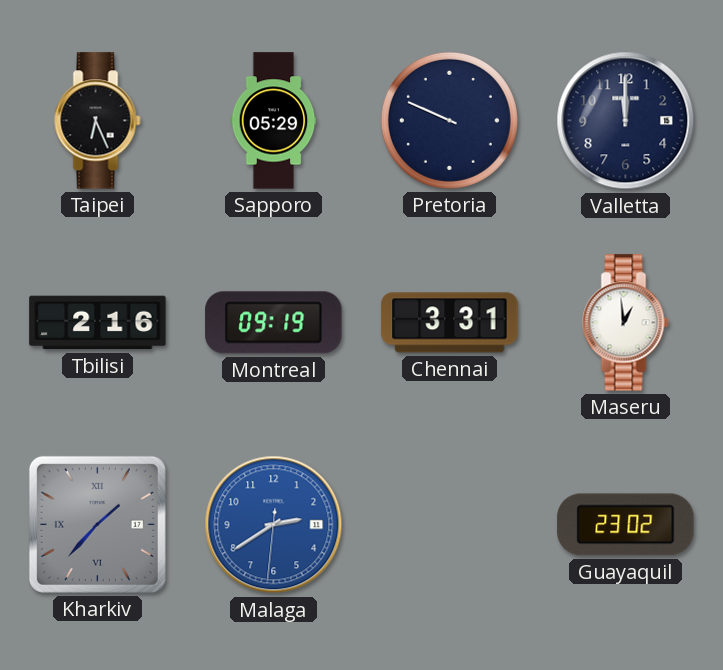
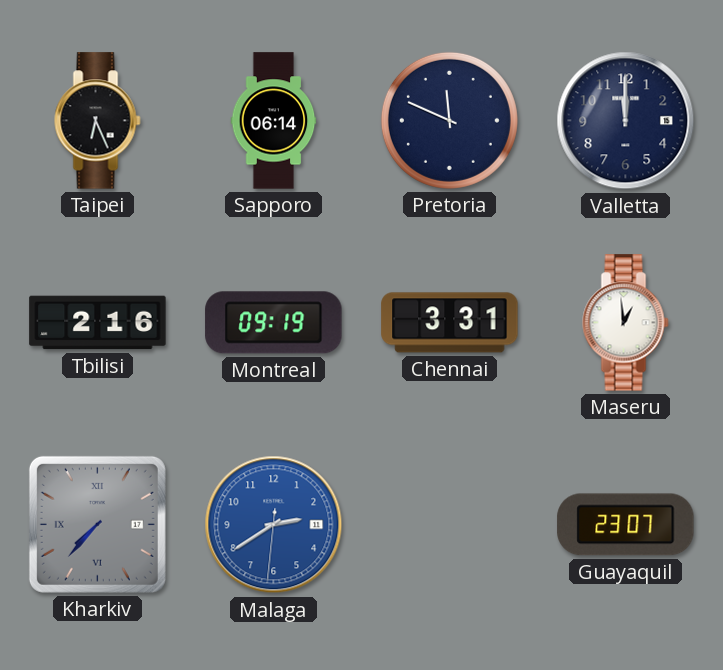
Sapporo: 05:29 -> 06:14 (274, 121)
Pretoria: 9:49 -> 11:49 (449, 120)
Kharkiv: 1:37 -> 7:37 (97, 524)
Guayaquil: 23:02 -> 23:07 (626, 525)
